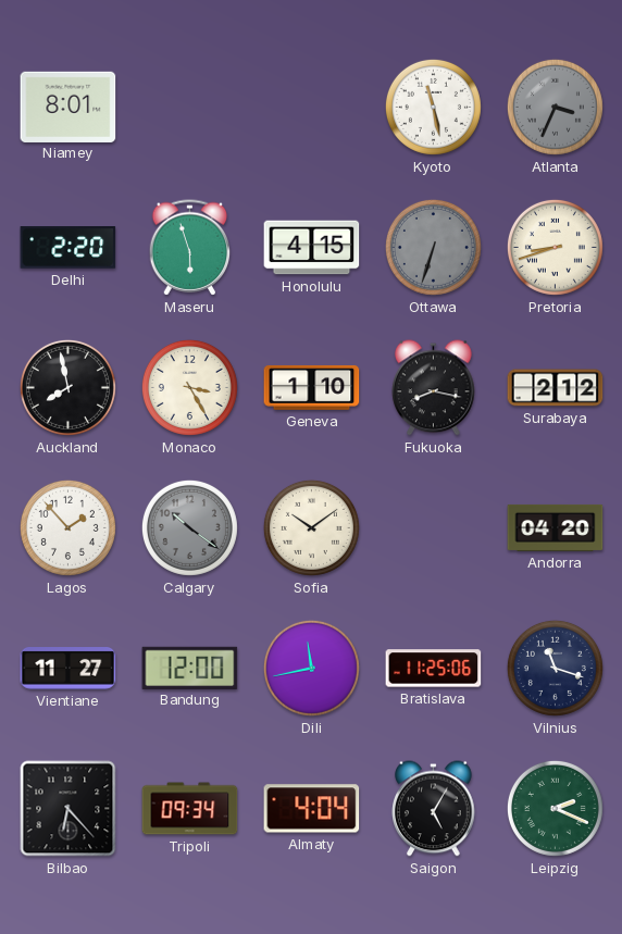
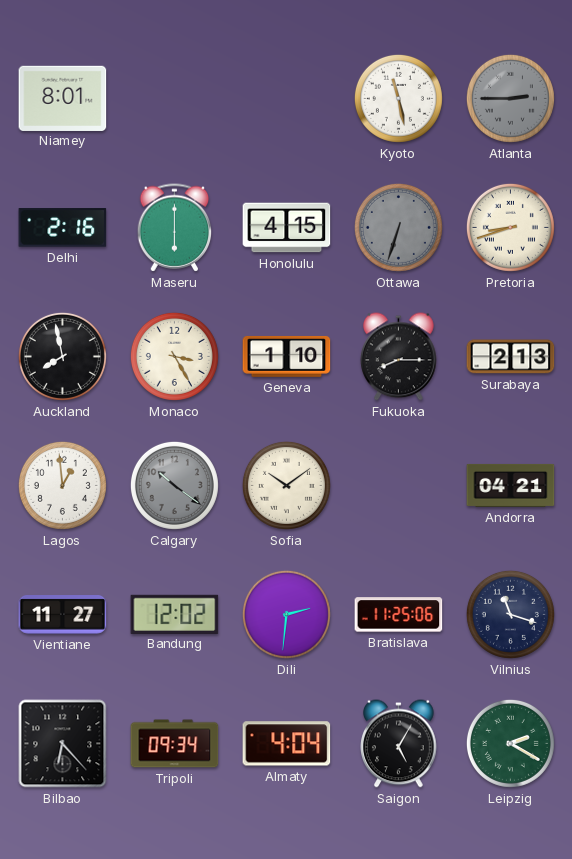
Atlanta: 3:34 -> 2:45 (510, 98)
Delhi: 2:20 -> 2:16 (63, 228)
Maseru: 5:57 -> 6:00 (175, 228)
Fukuoka: 8:17 -> 8:15 (399, 357)
Surabaya: 2:12 -> 2:13 (511, 357)
Lagos: 1:53 -> 12:59 (62, 485)
Andorra: 04:20 -> 04:21 (511, 485)
Bandung: 12:00 -> 12:02 (175, 614)
Dili: 11:43 -> 2:31 (286, 614)
Leipzig: 2:19 -> 2:20 (510, 743)
